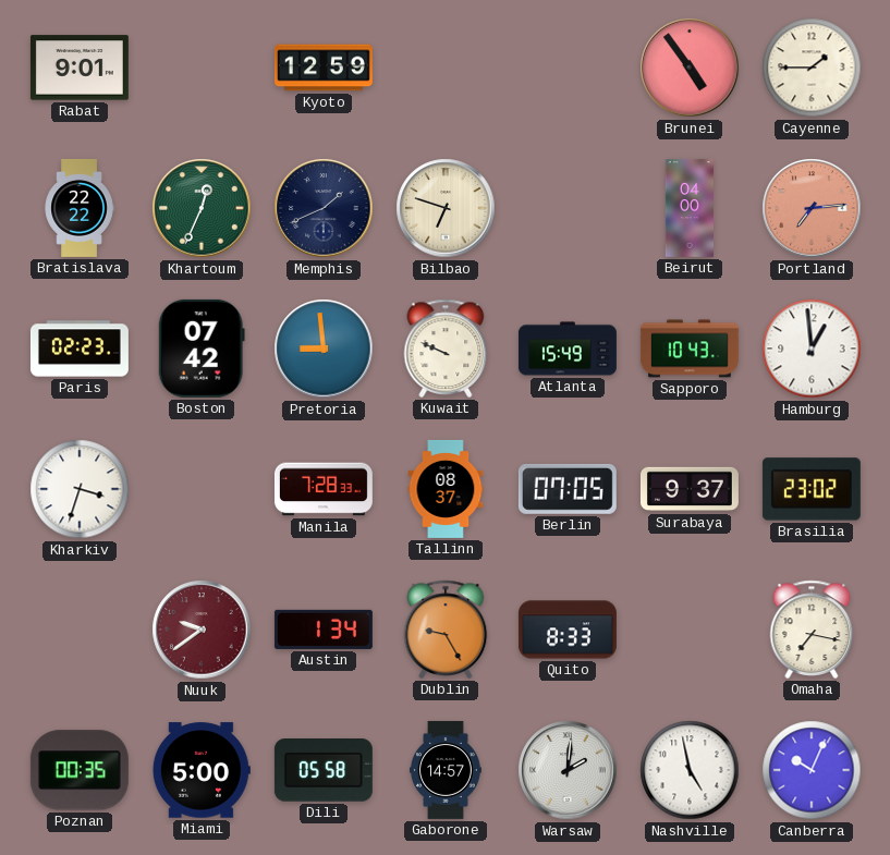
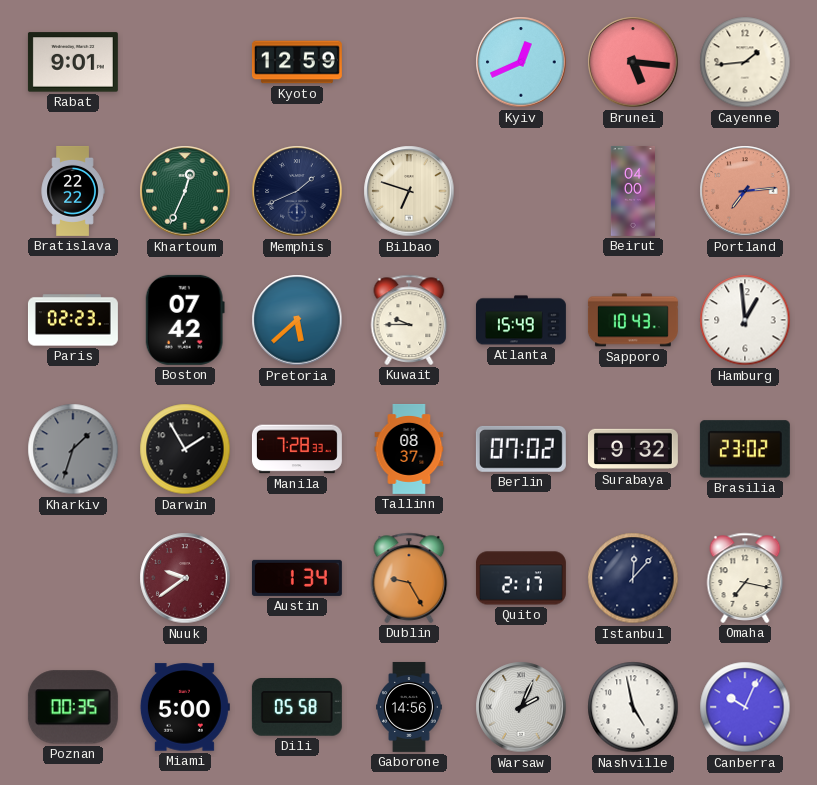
Kyiv: none -> 12:41 (521, 62)
Brunei: 4:54 -> 5:16 (633, 62)
Cayenne: 1:45 -> 1:44 (745, 62)
Pretoria: 8:59 -> 5:38 (297, 320)
Kuwait: 9:49 -> 9:45 (409, 320)
Kharkiv: 3:33 -> 1:33 (73, 449)
Kharkiv dial: white -> grey (73, 449)
Darwin: none -> 1:55 (185, 449)
Berlin: 07:05 -> 07:02 (521, 449)
Surabaya: 9:37 -> 9:32 (633, 449)
Quito: 8:33 -> 2:17 (521, 578)
Istanbul: none -> 12:07 (633, 578)
Gaborone: 14:57 -> 14:56 (410, 707)
Warsaw: 2:01 -> 2:04 (521, 707)
